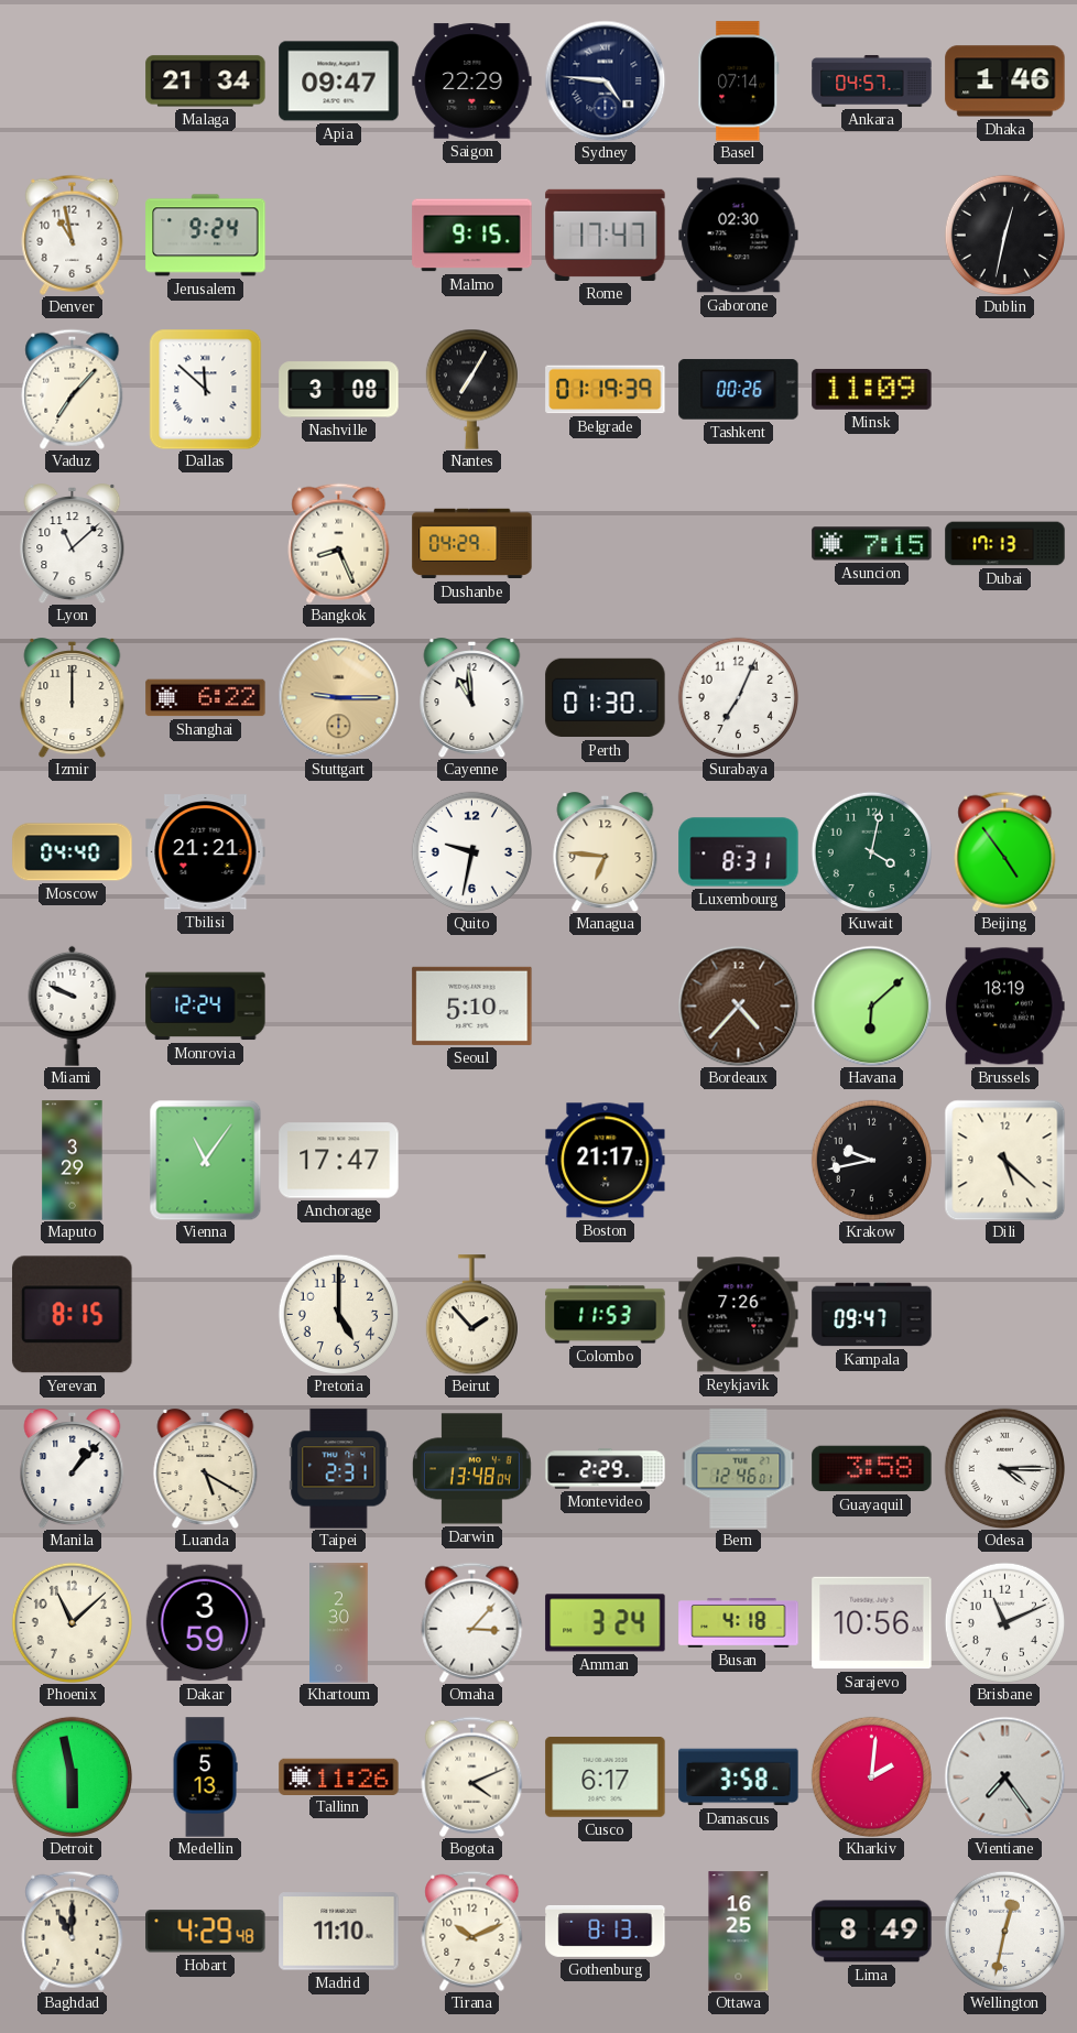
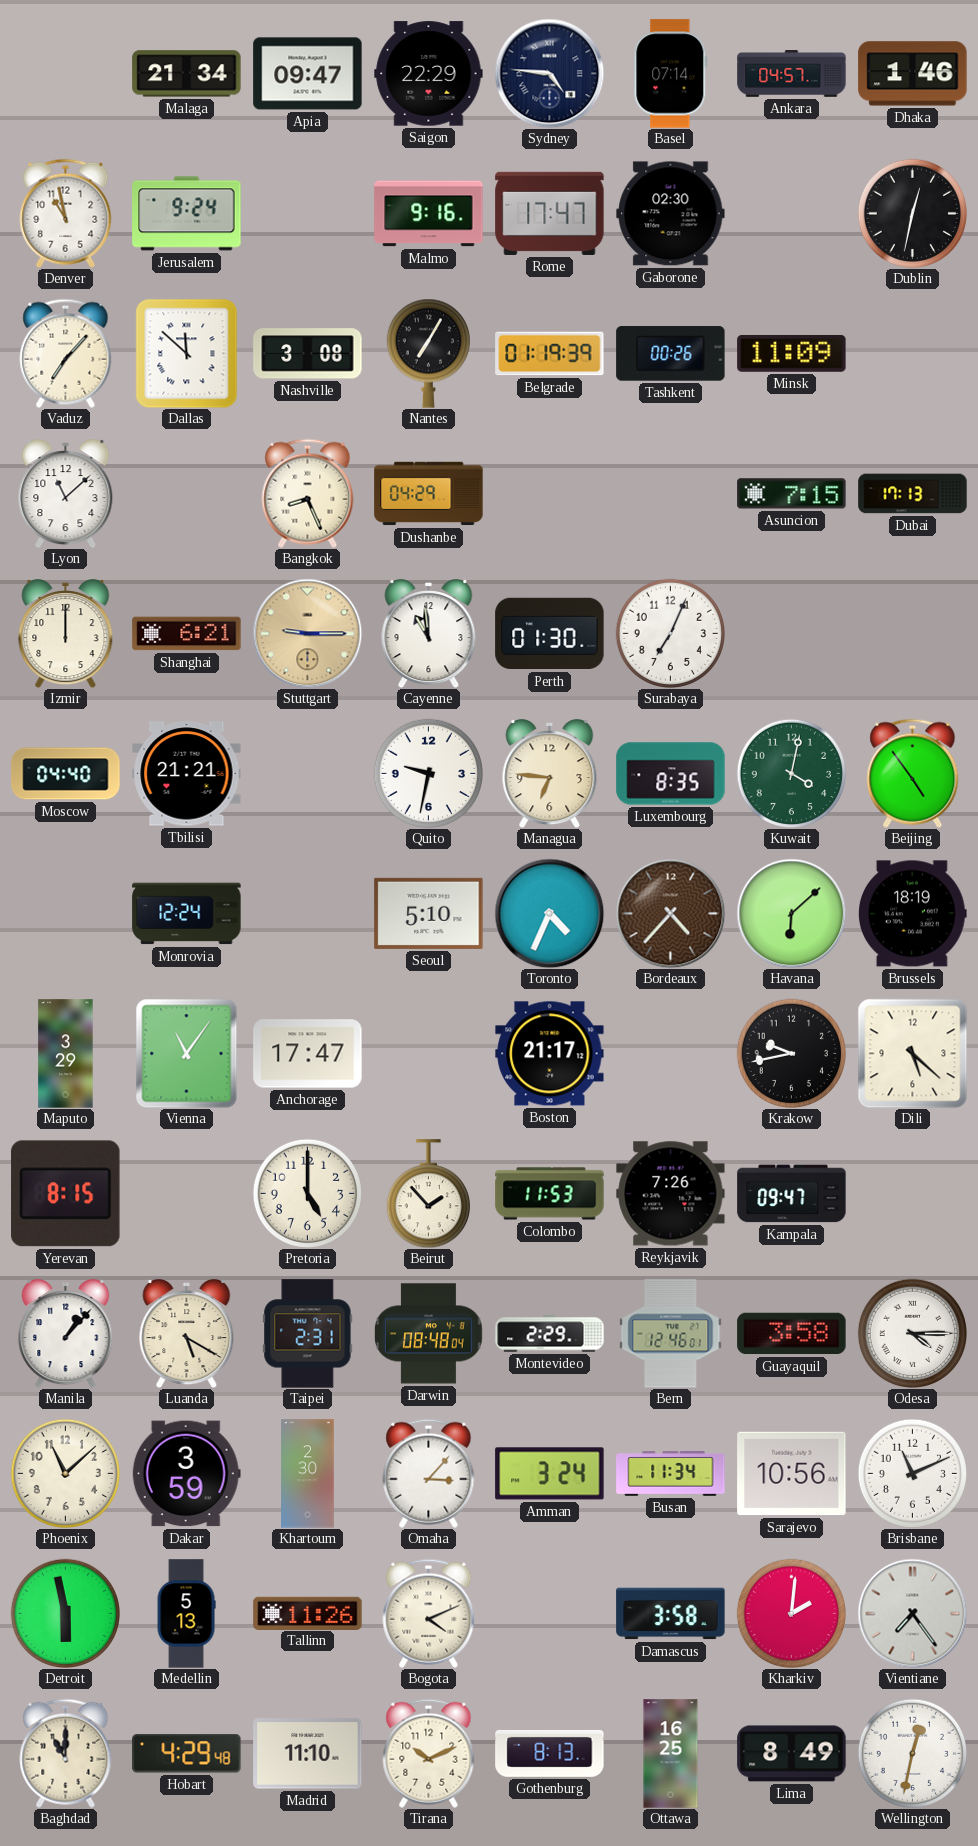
Malmo: 9:15 -> 9:16 (429, 214)
Shanghai: 6:22 -> 6:21 (187, 634)
Luxembourg: 8:31 -> 8:35 (671, 774)
Miami: 9:49 -> none (73, 1005)
Toronto: none -> 4:34 (549, 913)
Darwin: 13:48 -> 08:48 (429, 1334)
Busan: 4:18 -> 11:34 (671, 1474)
Cusco: 6:17 -> none (606, 1777)
